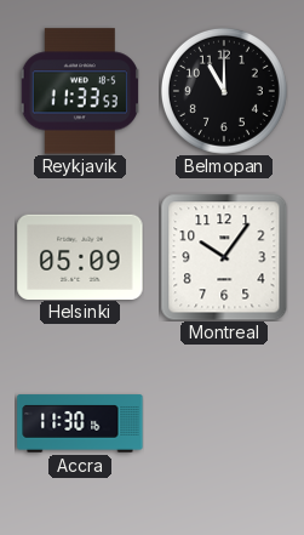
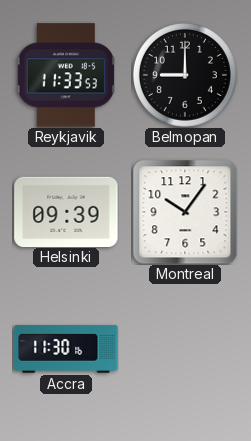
Belmopan: 11:00 -> 9:00 (185, 75)
Helsinki: 05:09 -> 09:39 (66, 211)
